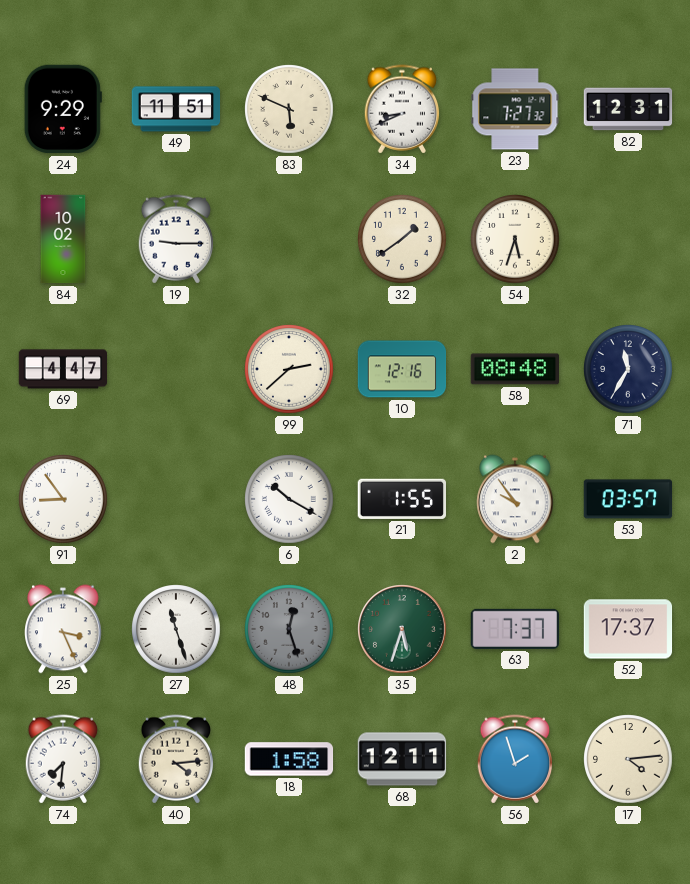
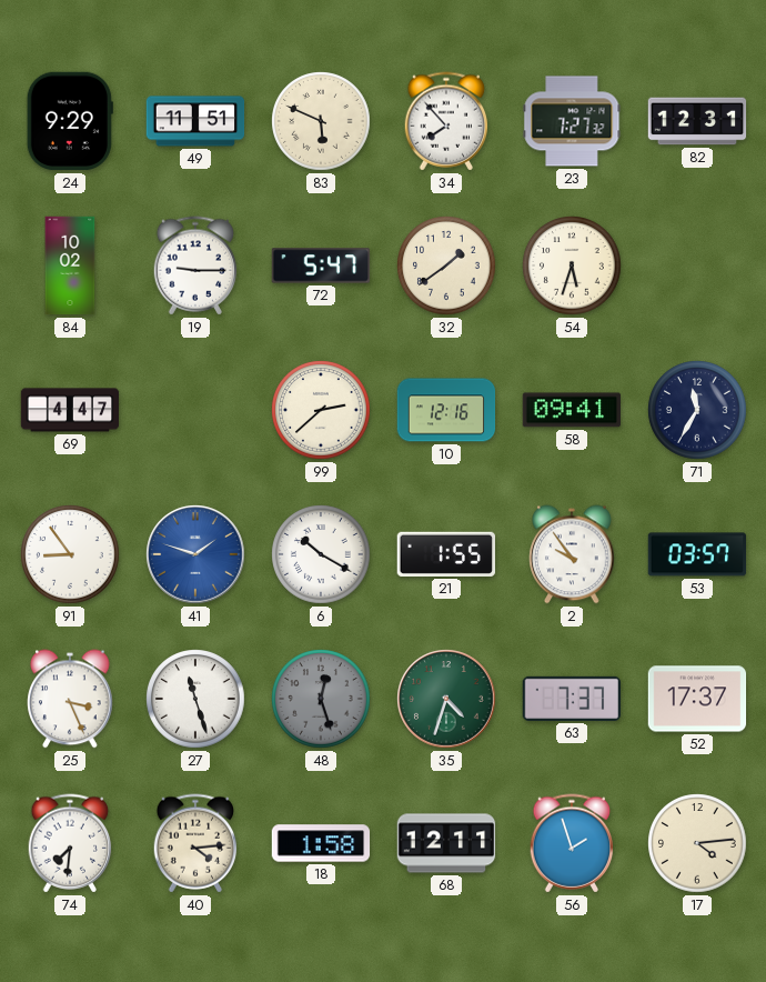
34: 8:41 -> 7:53 (446, 121)
72: none -> 5:47 (321, 265)
58: 08:48 -> 09:41 (571, 410)
41: none -> 1:48 (195, 554)
35: 5:33 -> 4:33 (446, 699)
